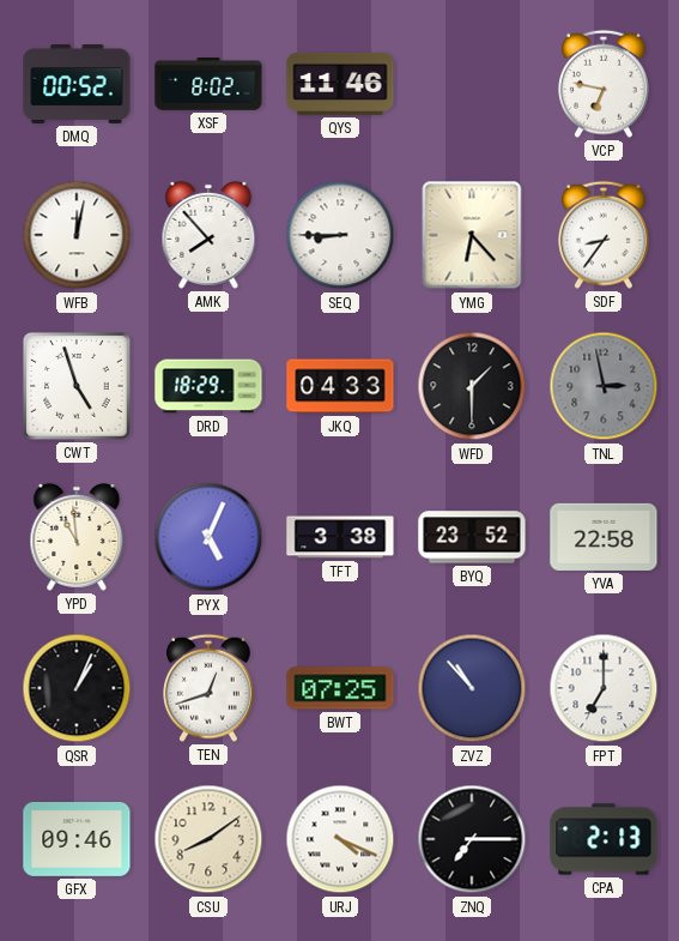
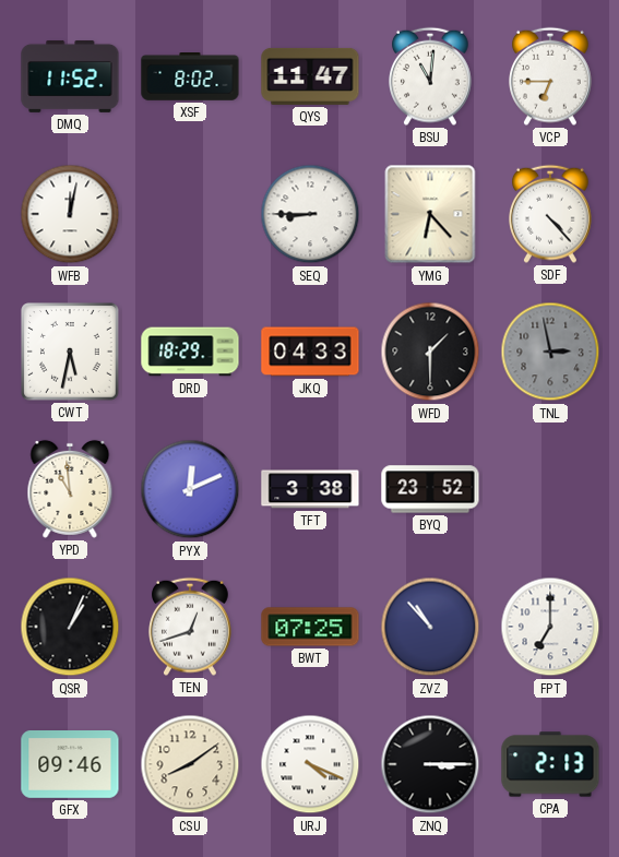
DMQ: 00:52 -> 11:52 (70, 76)
QYS: 11:46 -> 11:47 (310, 76)
BSU: none -> 11:01 (431, 76)
VCP: 6:47 -> 6:45 (551, 76)
AMK: 7:53 -> none (208, 235)
SDF: 8:36 -> 4:23 (551, 214)
CWT: 4:57 -> 5:32 (70, 352)
PYX: 5:04 -> 12:11 (190, 489)
YVA: 22:58 -> none (604, 537)
ZNQ: 7:15 -> 3:15 (430, 764)
